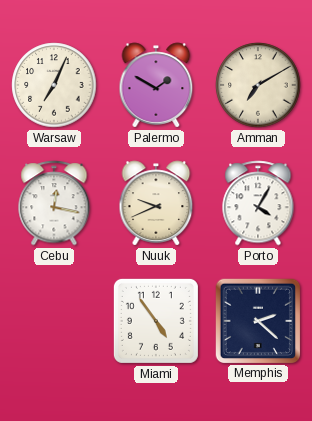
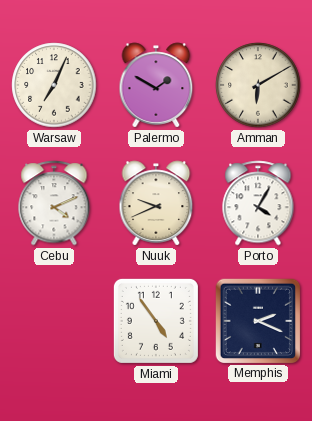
Amman: 7:10 -> 6:10 (258, 85)
Cebu: 12:17 -> 4:11 (54, 203)
Memphis: 2:22 -> 2:19 (257, 320)
